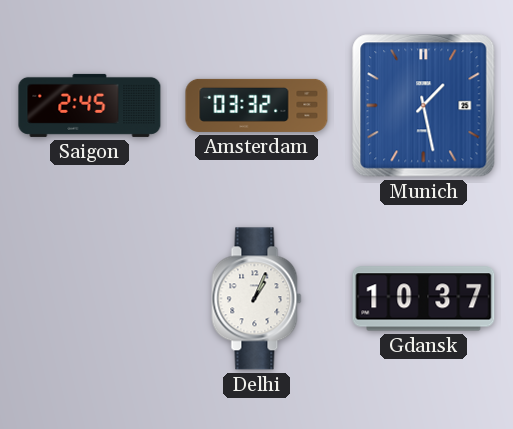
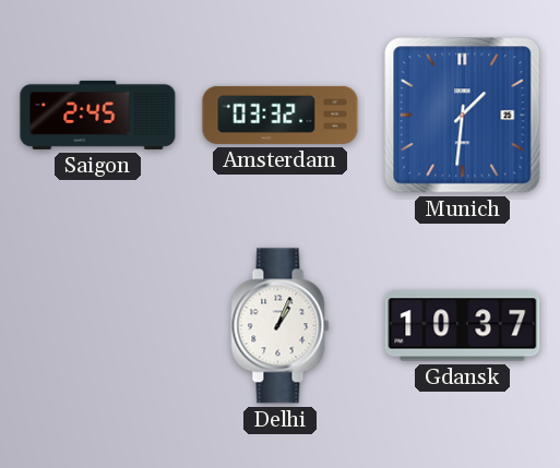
Munich: 1:28 -> 1:31 (463, 116)
